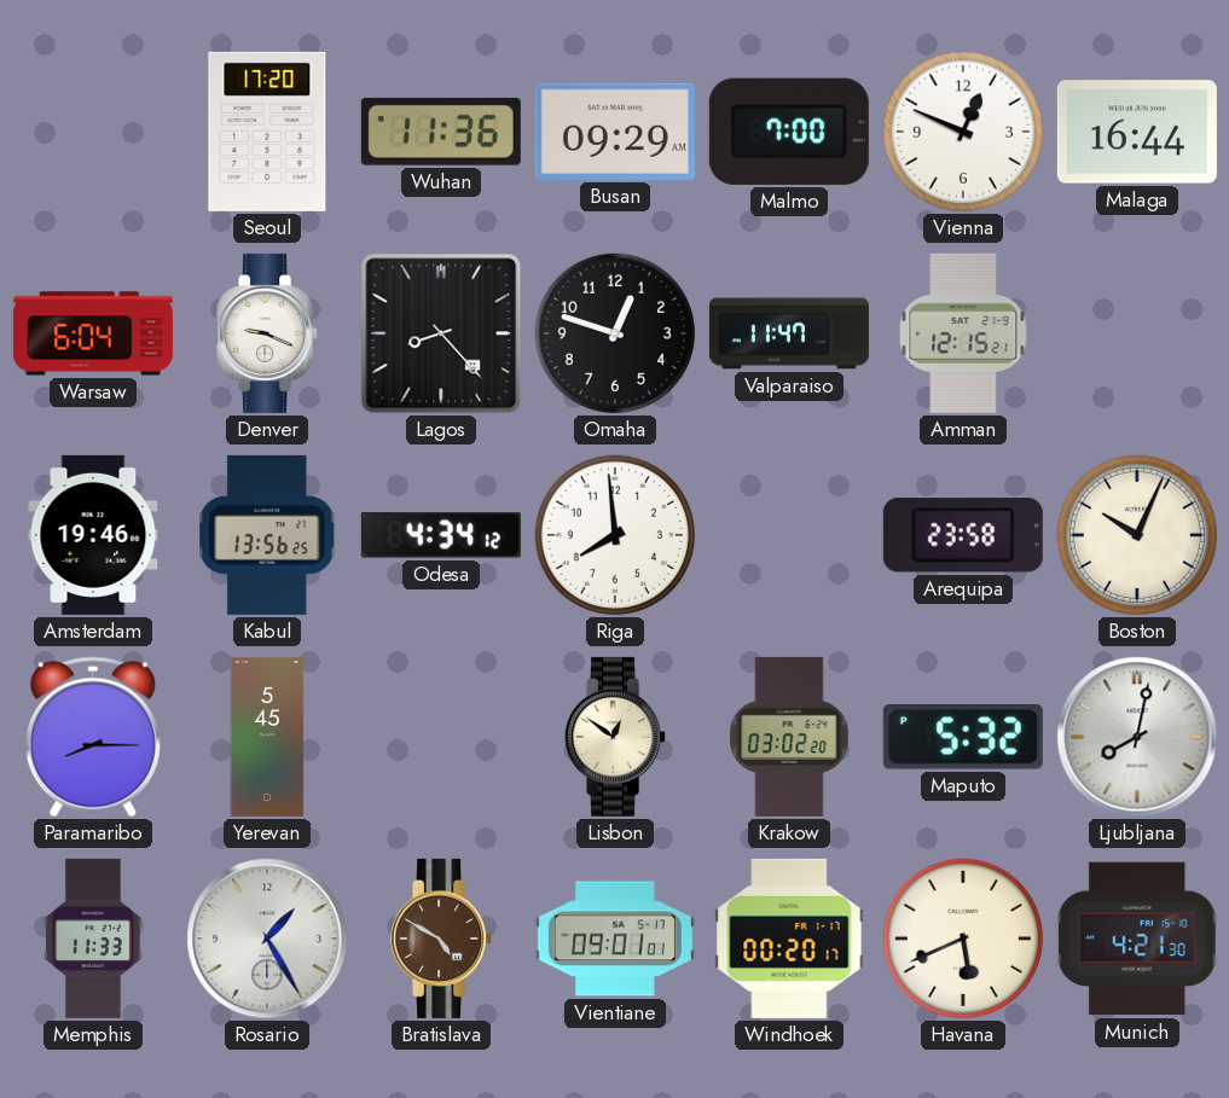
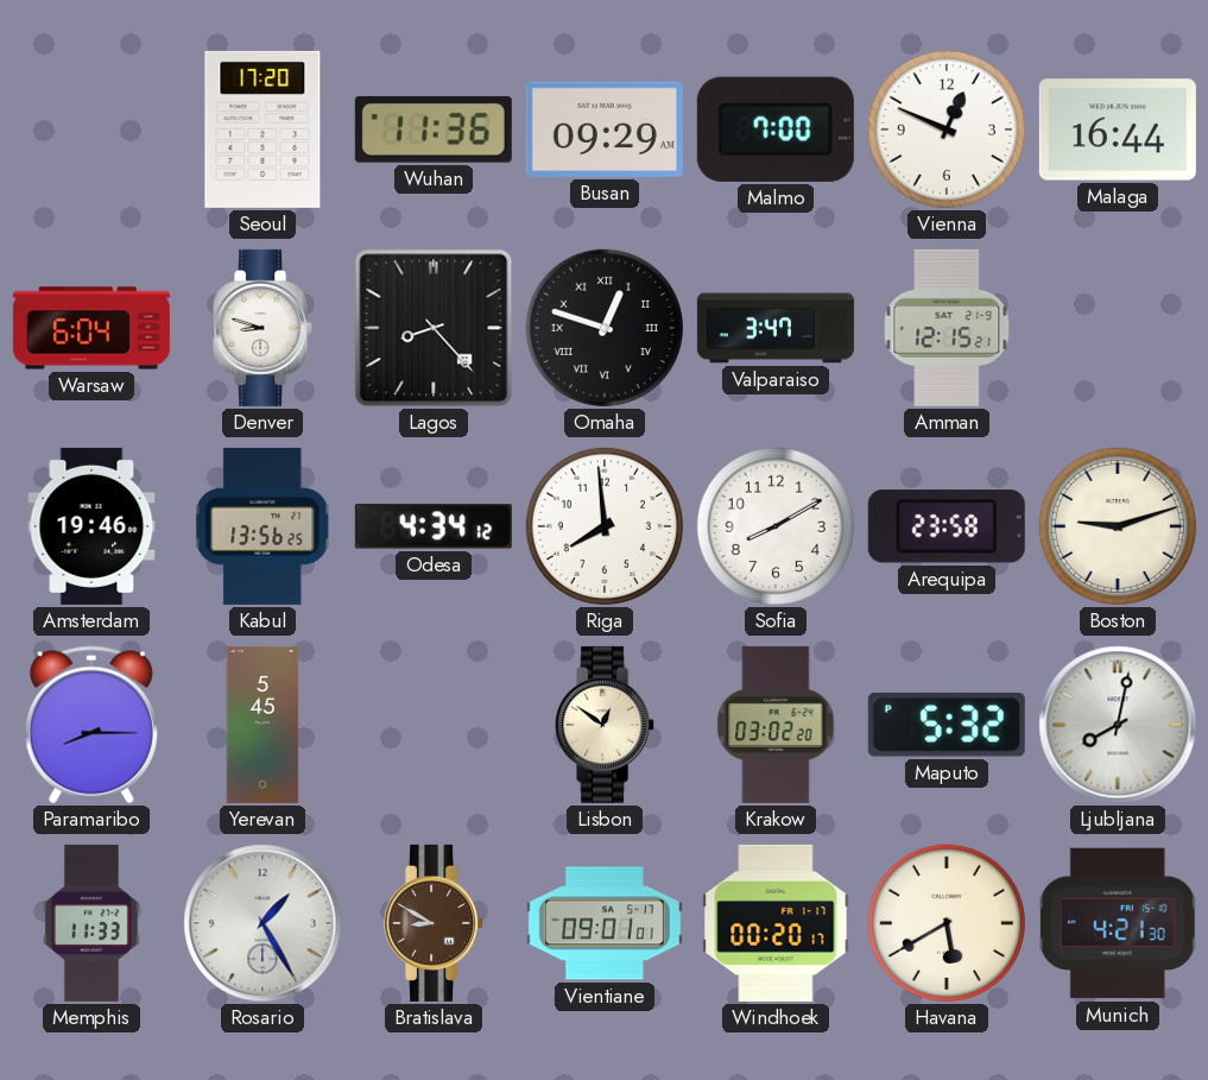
Denver: 9:19 -> 8:48 (264, 328)
Omaha numerals: Arabic -> Roman (605, 328)
Valparaiso: 11:47 -> 3:47 (776, 328)
Sofia: none -> 8:10 (776, 526)
Boston: 10:04 -> 9:12 (1118, 526)
Bratislava: 4:50 -> 8:50 (435, 923)
Havana: 5:41 -> 5:40 (947, 923)
